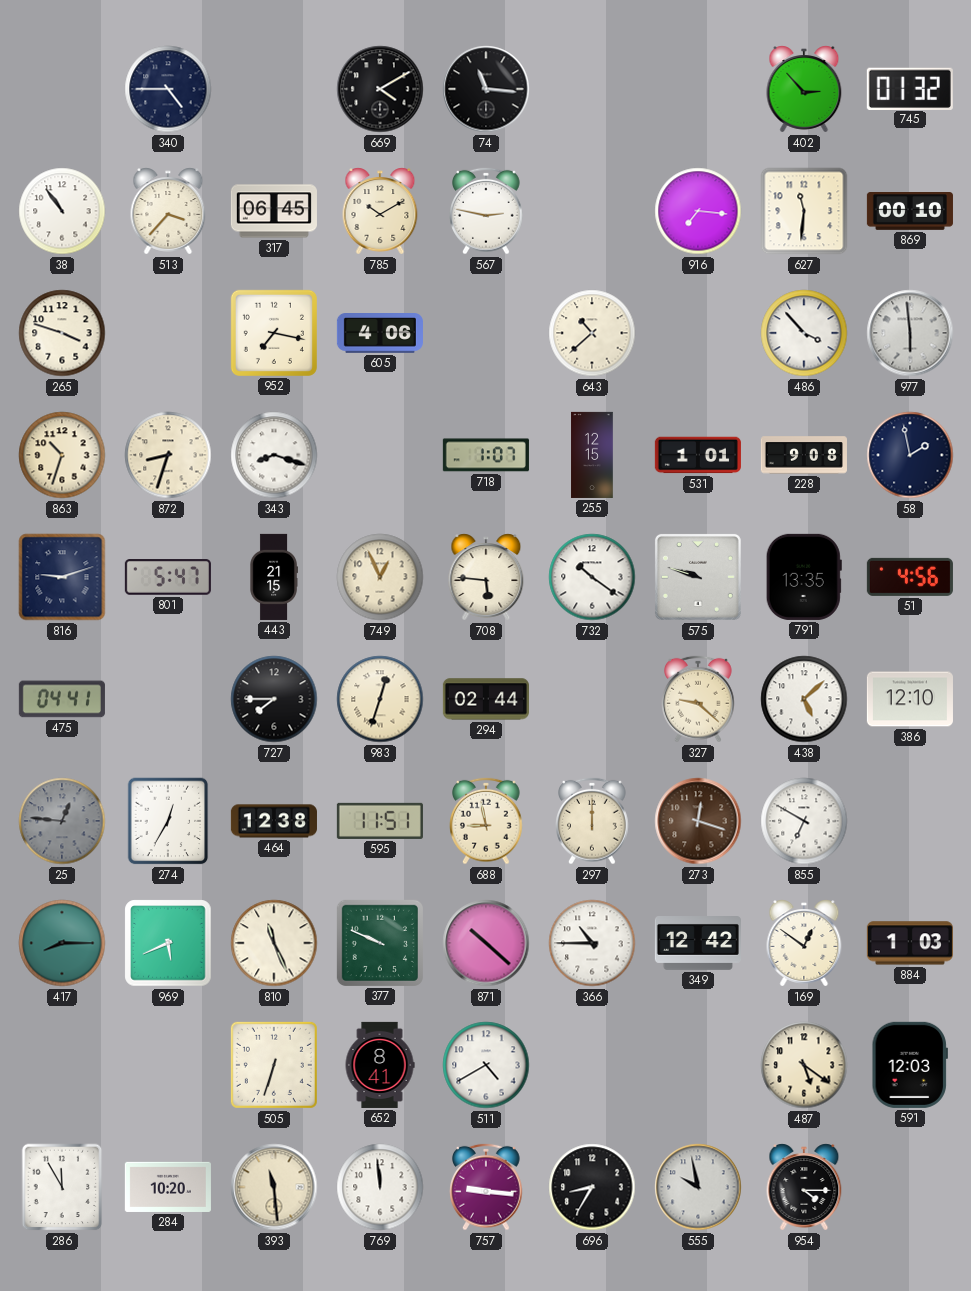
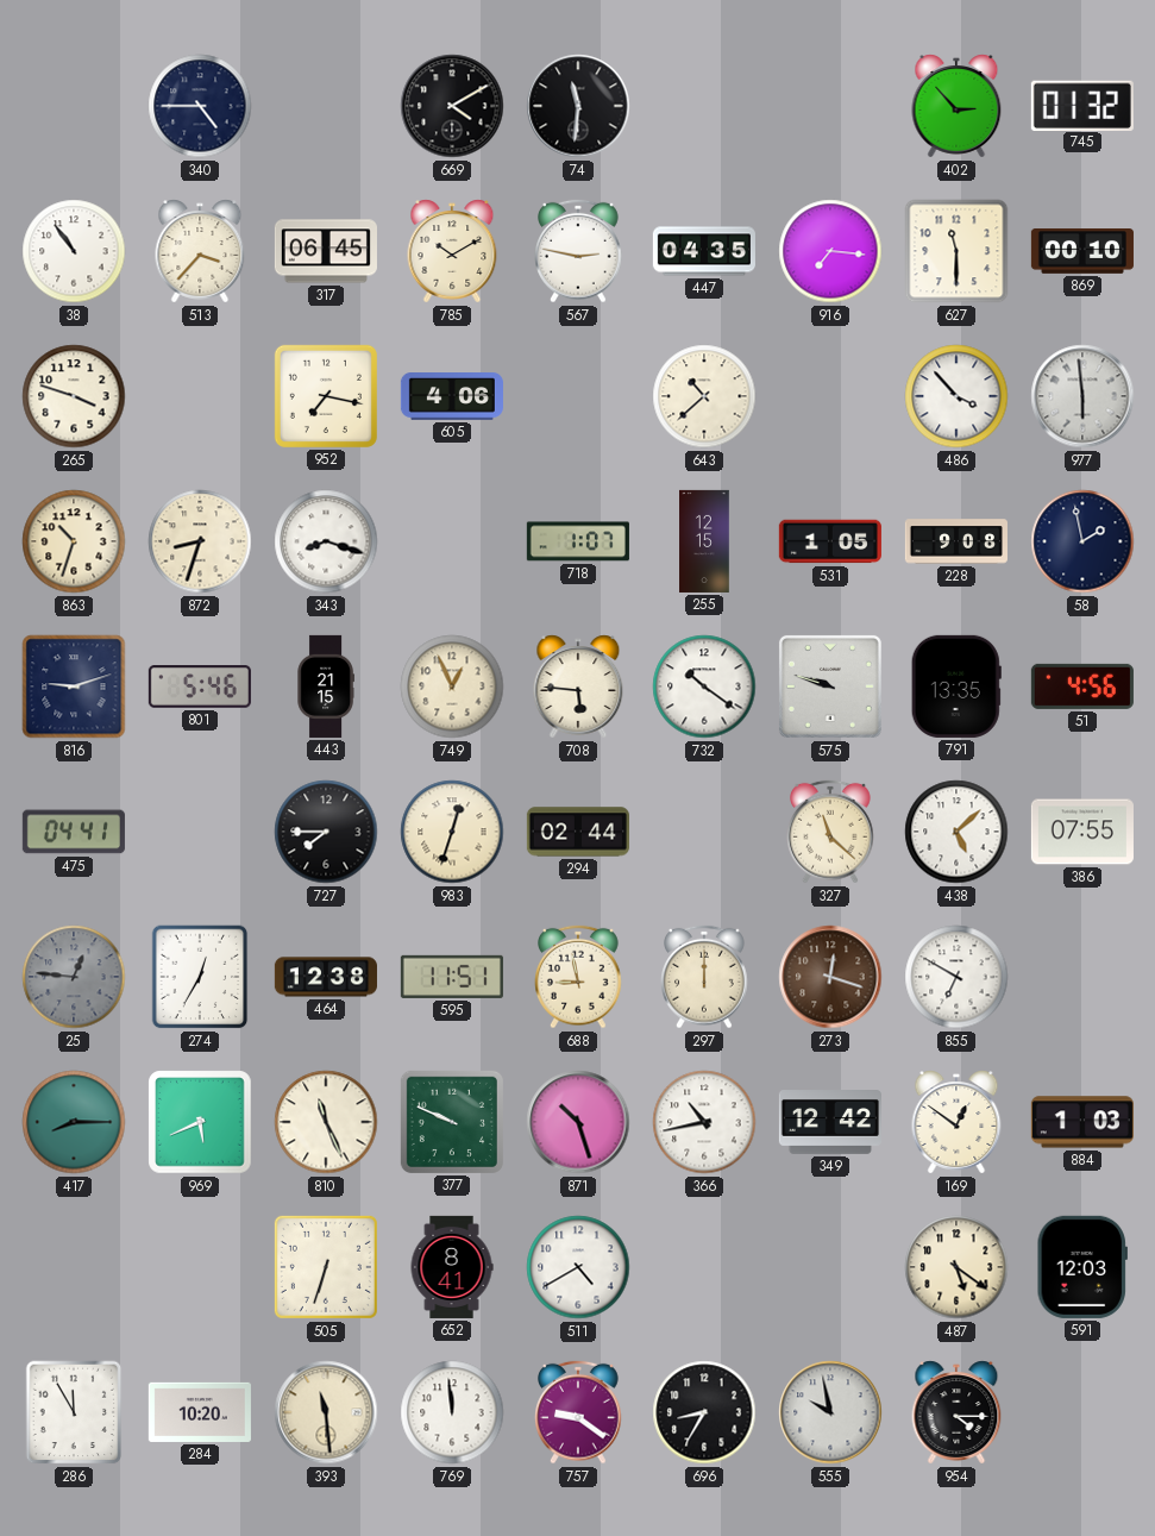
74: 11:16 -> 11:31 (578, 106)
447: none -> 04:35 (704, 251)
627: 11:31 -> 11:30 (956, 251)
531: 1:01 -> 1:05 (830, 541)
801: 5:47 -> 5:46 (200, 687)
327: 9:22 -> 11:22 (831, 832)
386: 12:10 -> 07:55 (1082, 832)
871: 10:22 -> 10:27 (578, 1122)
366: 10:45 -> 10:43 (704, 1122)
757: 9:16 -> 9:21 (579, 1412)
